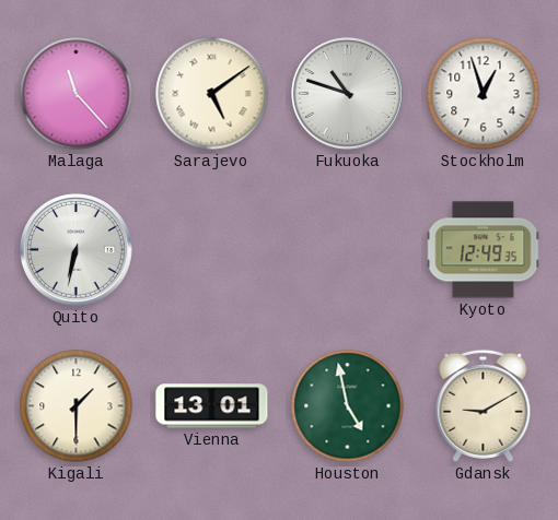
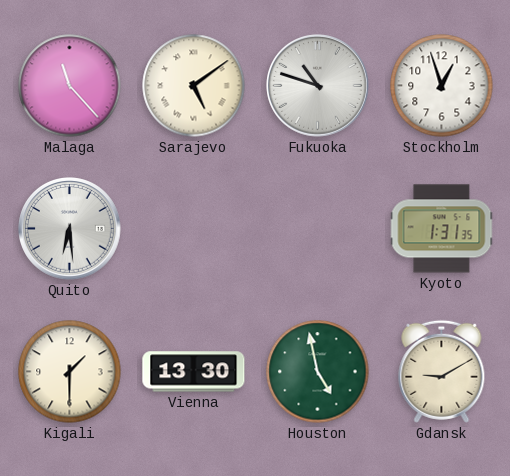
Quito: 6:32 -> 6:29 (70, 229)
Kyoto: 12:49 -> 1:31 (442, 229)
Vienna: 13:01 -> 13:30 (194, 372)
